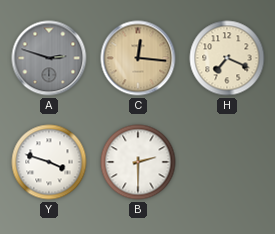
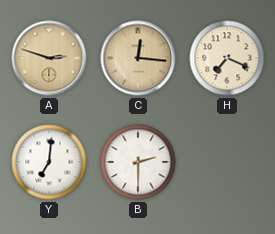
A dial: grey -> champagne (49, 58)
Y: 3:48 -> 7:01 (49, 162)
